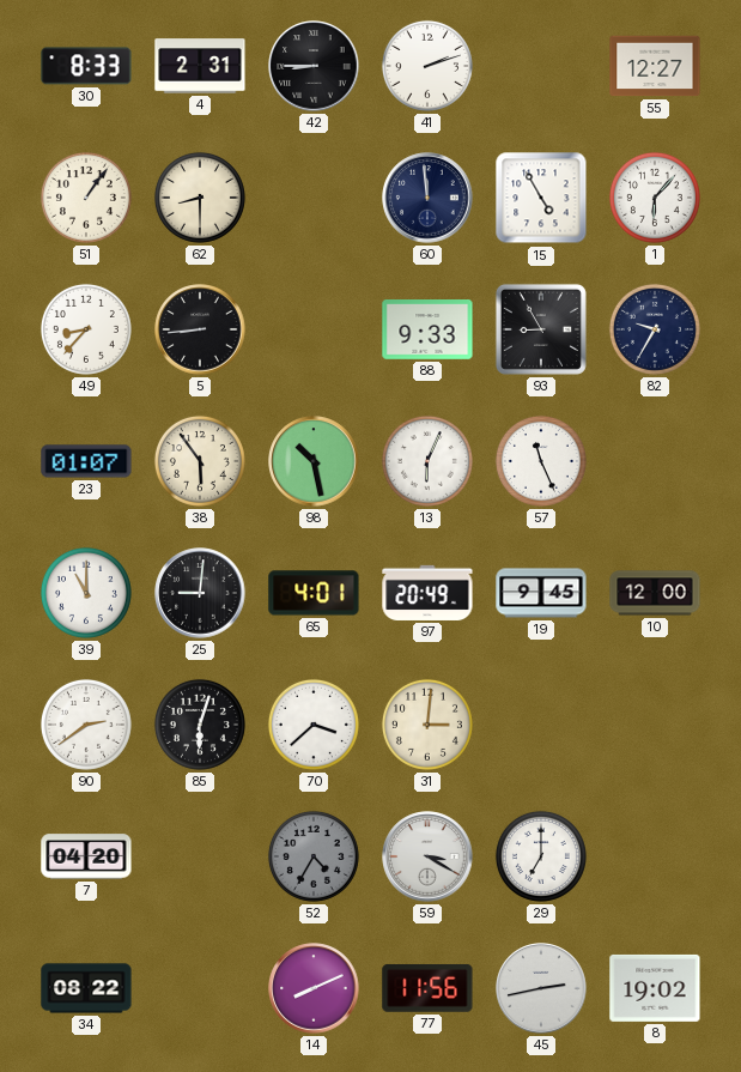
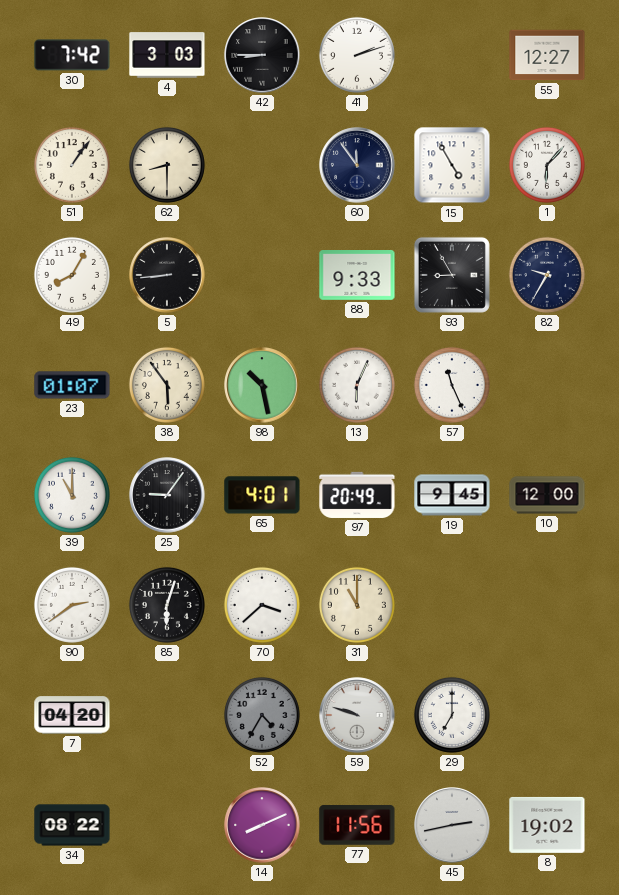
30: 8:33 -> 7:42 (72, 55)
4: 2:31 -> 3:03 (167, 55)
60: 11:59 -> 11:54 (357, 165)
49: 8:37 -> 8:05 (72, 275)
25: 9:01 -> 9:06 (167, 495)
31: 3:01 -> 11:00 (357, 605)
59: 3:20 -> 9:48 (357, 715)
